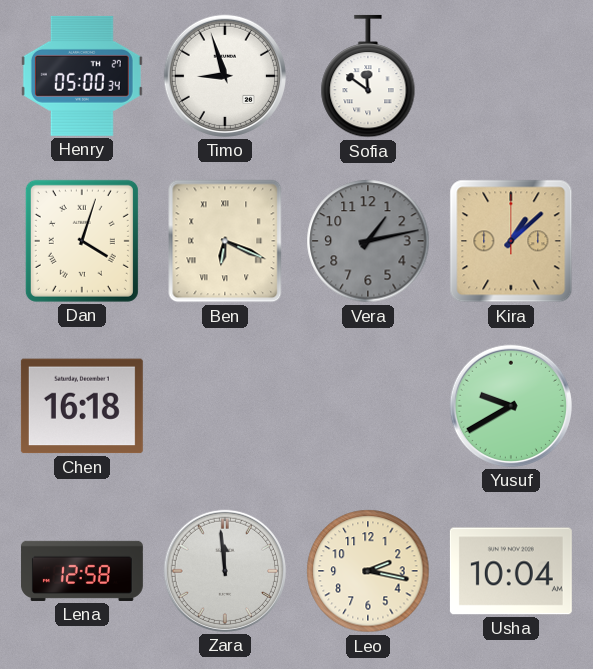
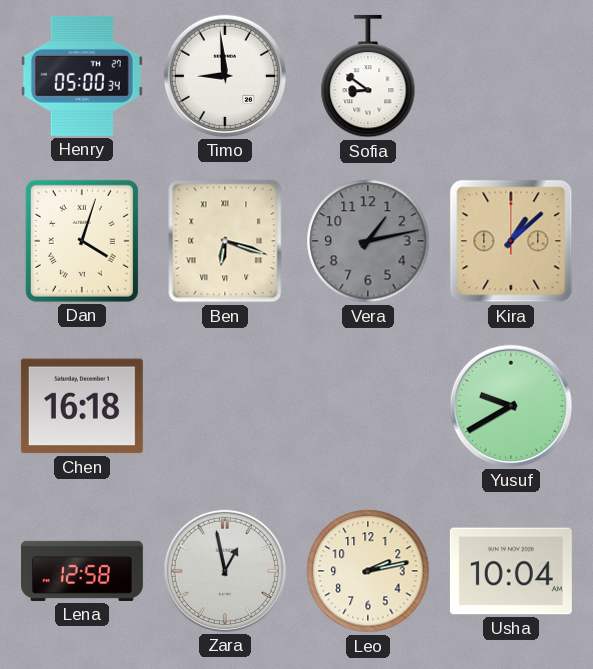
Timo: 8:57 -> 8:59 (225, 76)
Sofia: 11:51 -> 8:51 (368, 76)
Ben: 6:19 -> 6:18 (225, 241)
Zara: 11:59 -> 12:58 (225, 571)
Leo: 2:17 -> 2:13 (368, 571)
